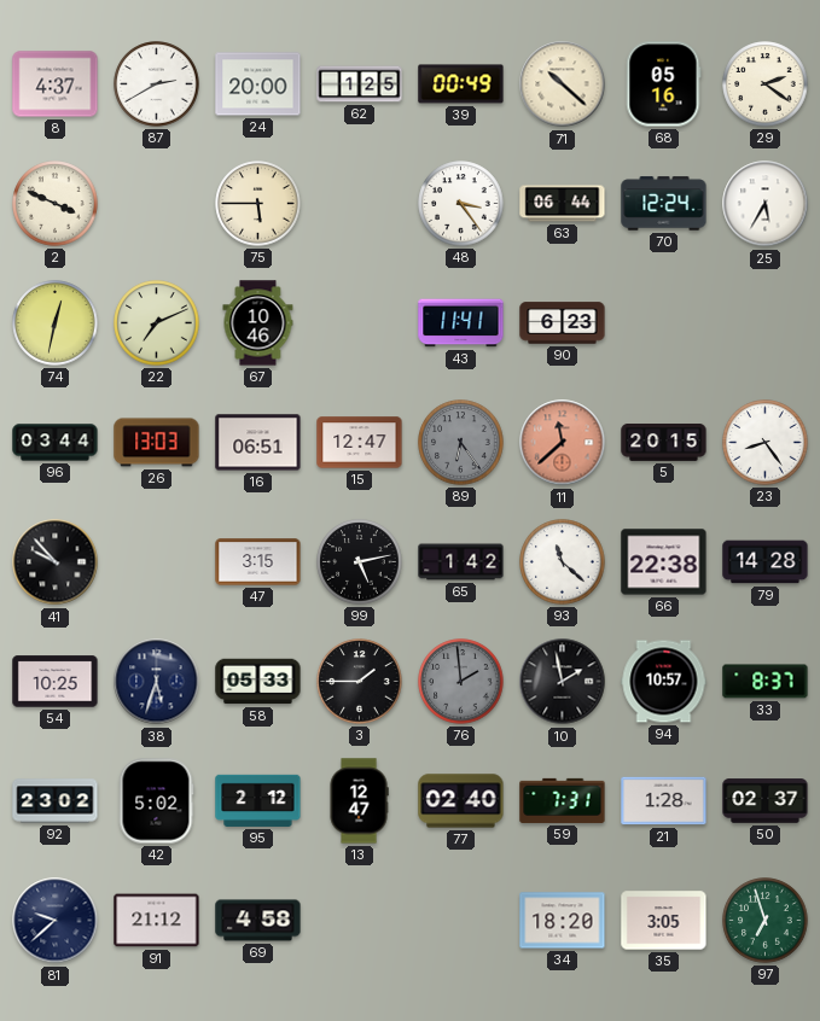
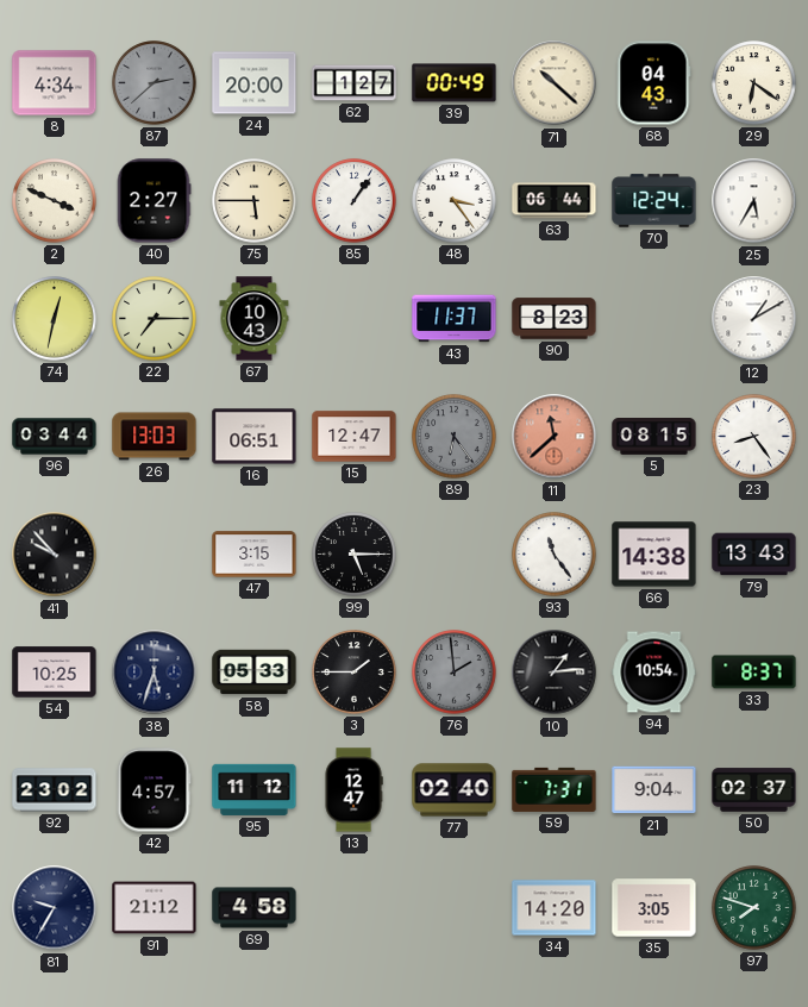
8: 4:37 -> 4:34 (55, 83)
87: 2:40 -> 2:38 (155, 83)
87 dial: white -> grey (155, 83)
62: 1:25 -> 1:27 (355, 83)
68: 05:16 -> 04:43 (653, 83)
29: 2:21 -> 6:21 (754, 83)
40: none -> 2:27 (154, 201)
85: none -> 1:06 (355, 201)
22: 7:11 -> 7:15 (155, 319)
67: 10:46 -> 10:43 (255, 319)
43: 11:41 -> 11:37 (455, 319)
90: 6:23 -> 8:23 (555, 319)
12: none -> 1:10 (754, 319)
5: 20:15 -> 08:15 (654, 437)
99: 5:13 -> 5:15 (355, 555)
65: 1:42 -> none (461, 562)
93: 11:22 -> 11:24 (555, 555)
66: 22:38 -> 14:38 (654, 555)
79: 14:28 -> 13:43 (754, 555)
10: 1:58 -> 1:14 (555, 673)
94: 10:57 -> 10:54 (654, 673)
42: 5:02 -> 4:57 (154, 790)
95: 2:12 -> 11:12 (255, 789)
21: 1:28 -> 9:04 (654, 790)
81: 9:38 -> 9:35 (55, 908)
34: 18:20 -> 14:20 (555, 908)
97: 6:57 -> 7:48 (754, 908)
